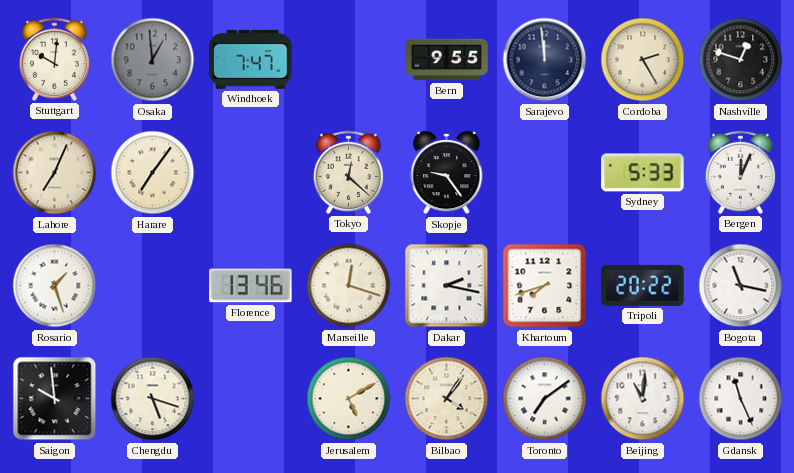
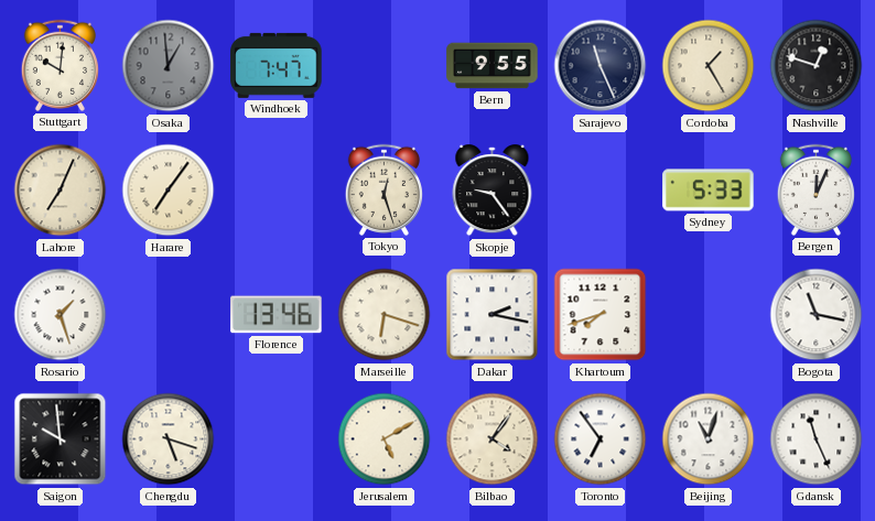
Sarajevo: 11:59 -> 11:26 (601, 66)
Cordoba: 2:25 -> 1:25 (709, 66)
Tokyo: 12:22 -> 12:27 (384, 189)
Marseille: 12:18 -> 6:18 (385, 315)
Tripoli: 20:22 -> none (643, 285)
Toronto: 7:09 -> 6:54 (601, 439)
Beijing: 11:01 -> 11:03 (709, 439)
